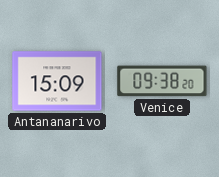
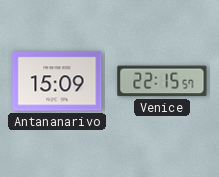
Venice: 09:38 -> 22:15 (162, 81)
